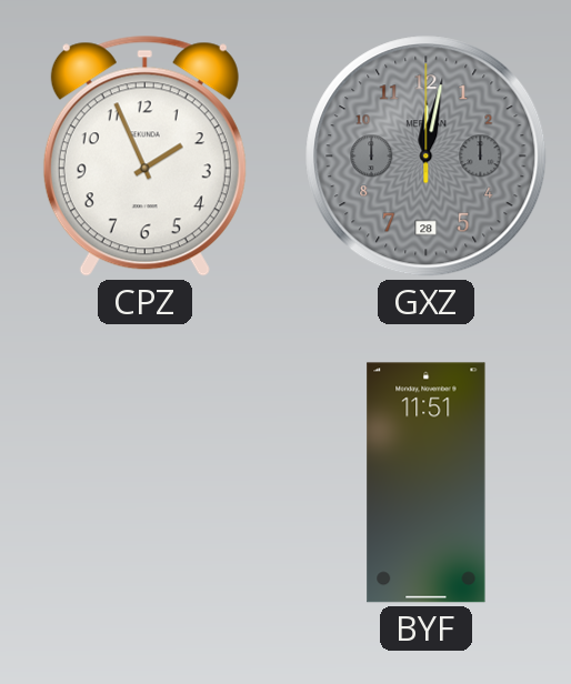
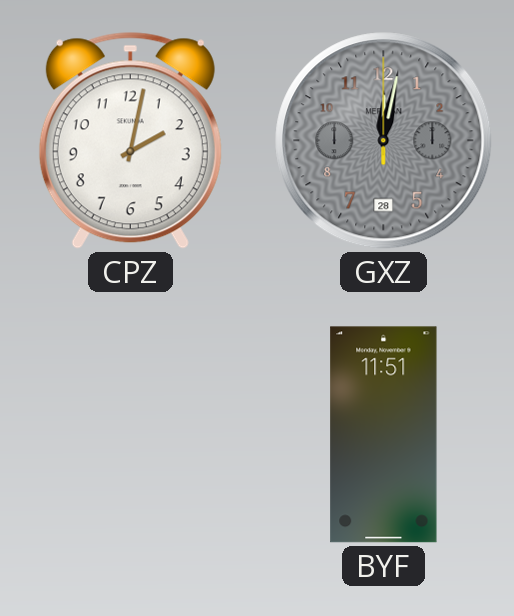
CPZ: 1:56 -> 2:02 (130, 140)
